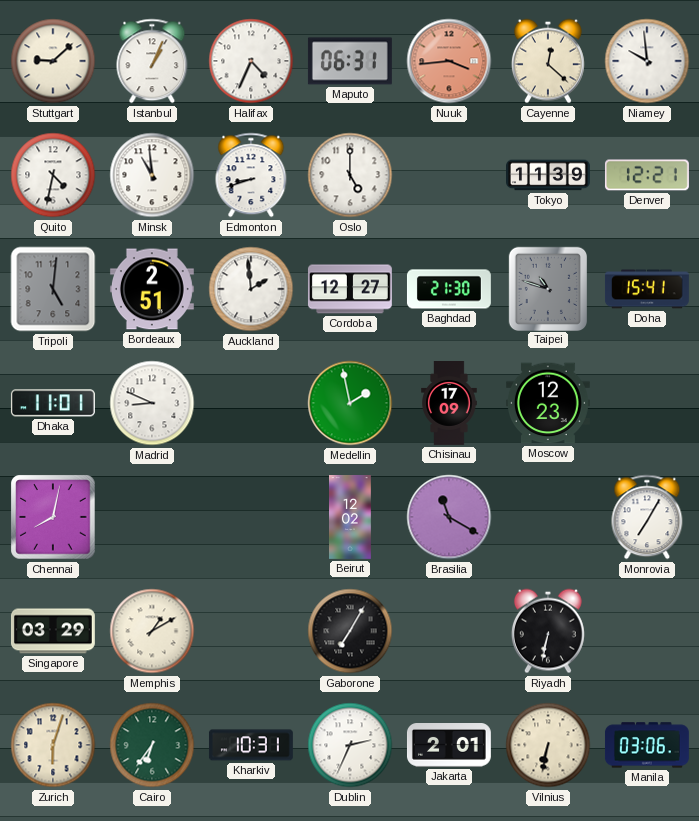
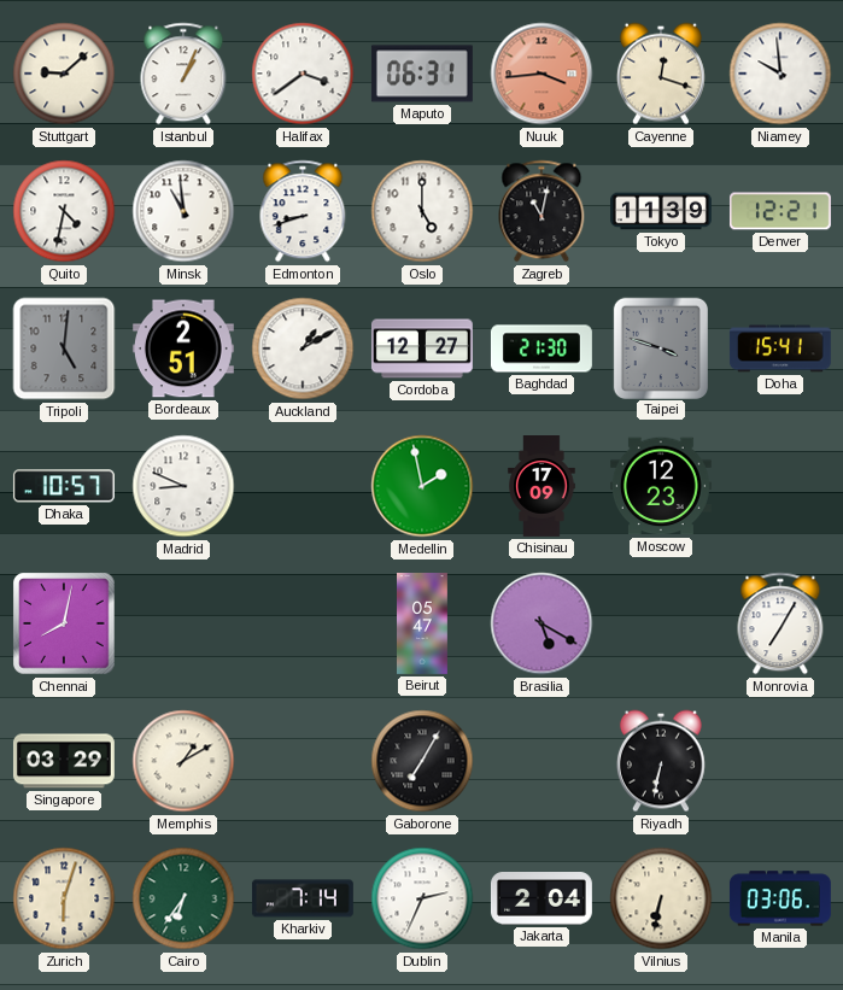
Halifax: 4:34 -> 3:39 (303, 74)
Cayenne: 12:22 -> 12:18 (661, 74)
Zagreb: none -> 11:02 (541, 211)
Auckland: 1:59 -> 1:10 (303, 348)
Taipei: 10:48 -> 3:48 (660, 347)
Dhaka: 11:01 -> 10:57 (64, 486)
Beirut: 12:02 -> 05:47 (423, 625)
Brasilia: 11:20 -> 5:20 (541, 623)
Kharkiv: 10:31 -> 7:14 (303, 898)
Jakarta: 2:01 -> 2:04 (541, 900)
